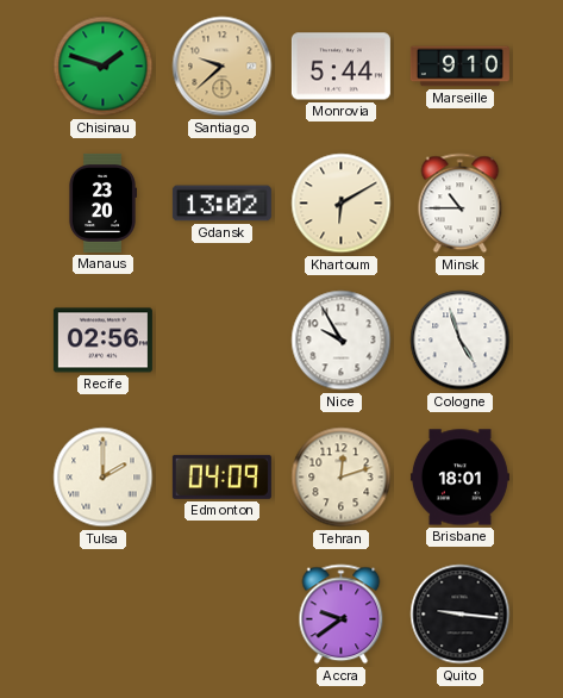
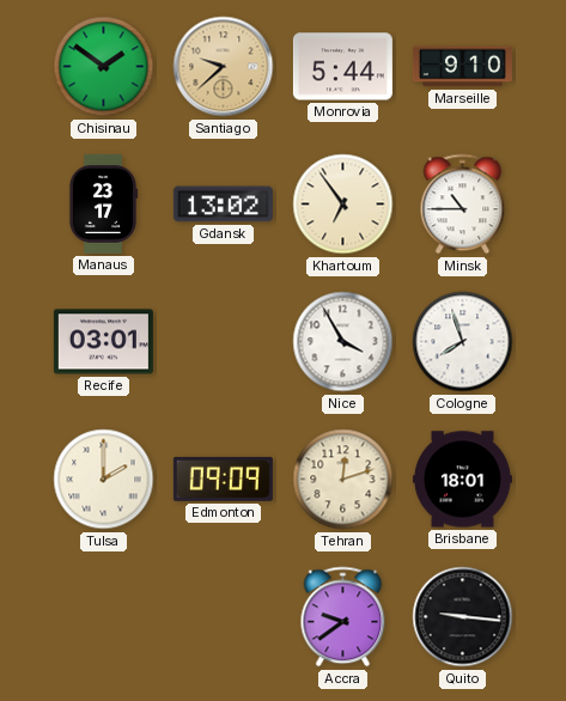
Chisinau: 1:48 -> 1:51 (104, 67)
Manaus: 23:20 -> 23:17 (102, 203)
Khartoum: 6:10 -> 6:54 (343, 205)
Recife: 02:56 -> 03:01 (103, 342)
Nice: 9:55 -> 3:55 (343, 342)
Cologne: 4:57 -> 7:57 (463, 342)
Edmonton: 04:09 -> 09:09 (223, 478)
